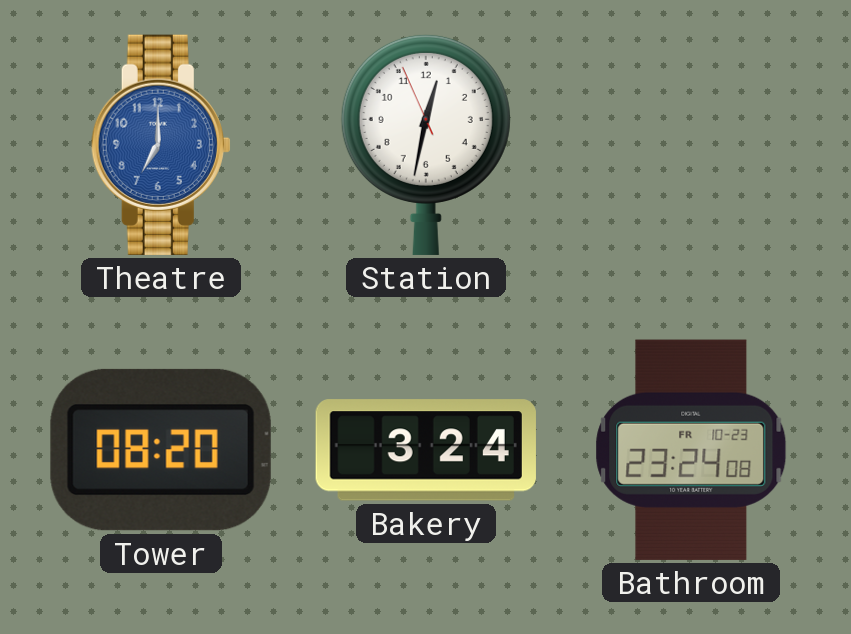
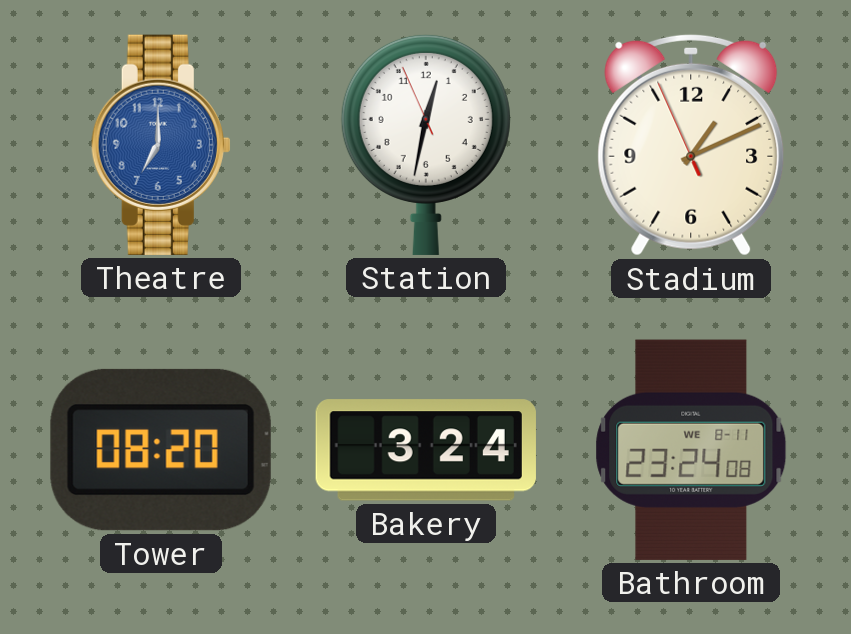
Stadium: none -> 1:10 (691, 145)
Bathroom date: FR 10-23 -> WE 8-11 (691, 450)
